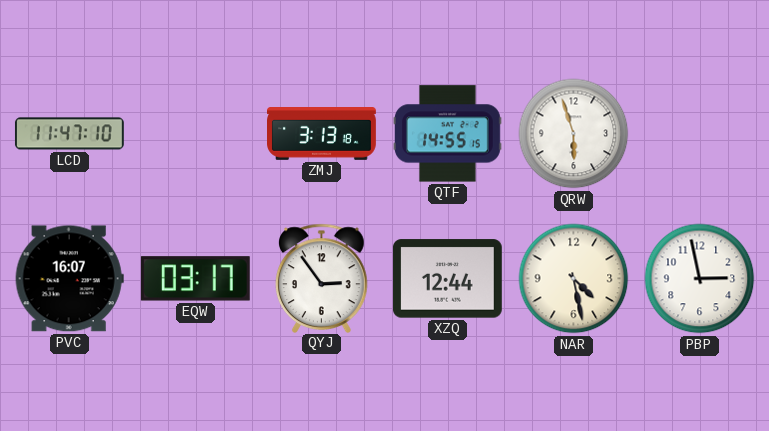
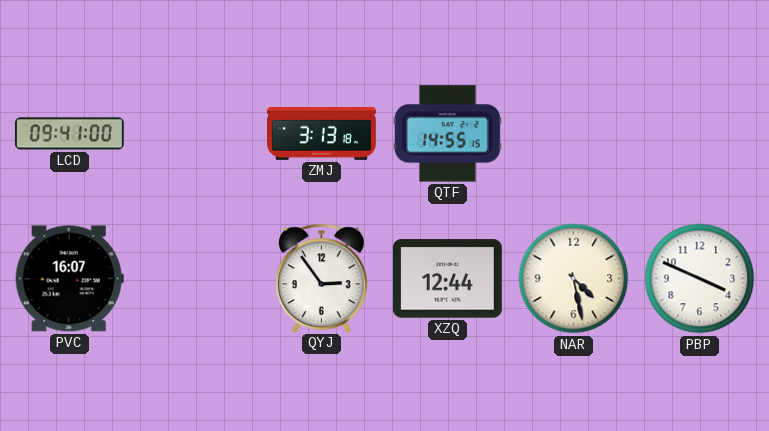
LCD: 11:47 -> 09:41 (69, 134)
QRW: 5:57 -> none (574, 134)
EQW: 03:17 -> none (195, 279)
PBP: 2:58 -> 3:49 (700, 279)
